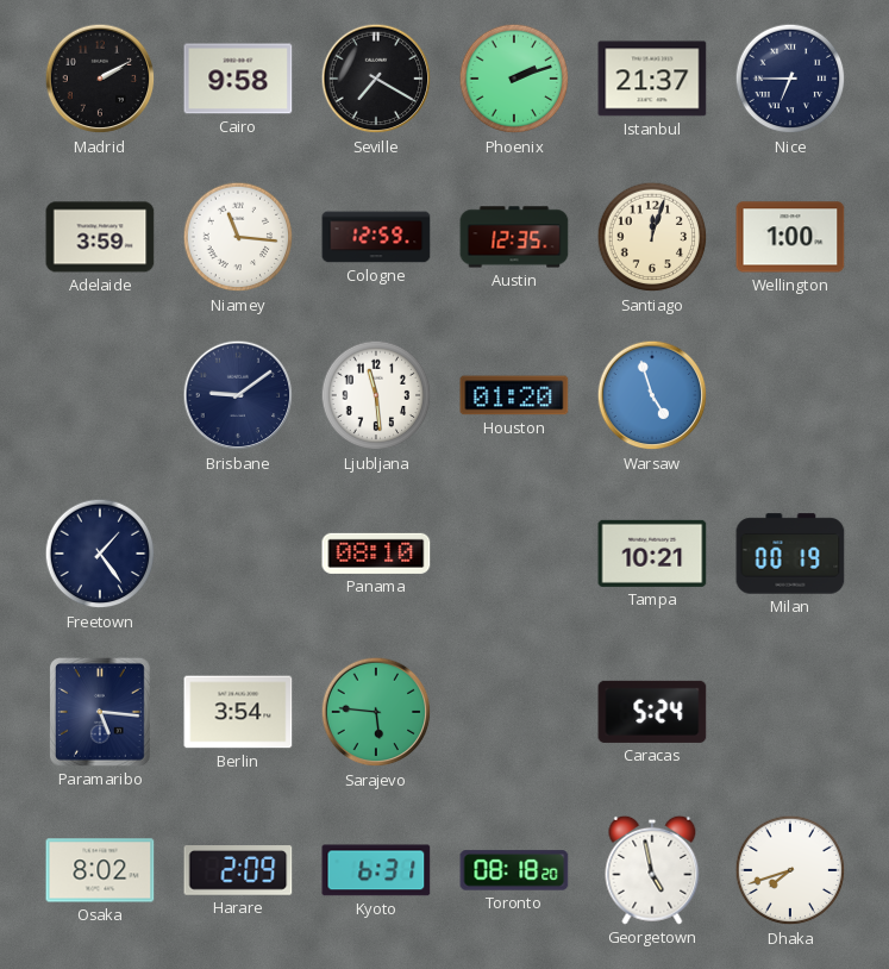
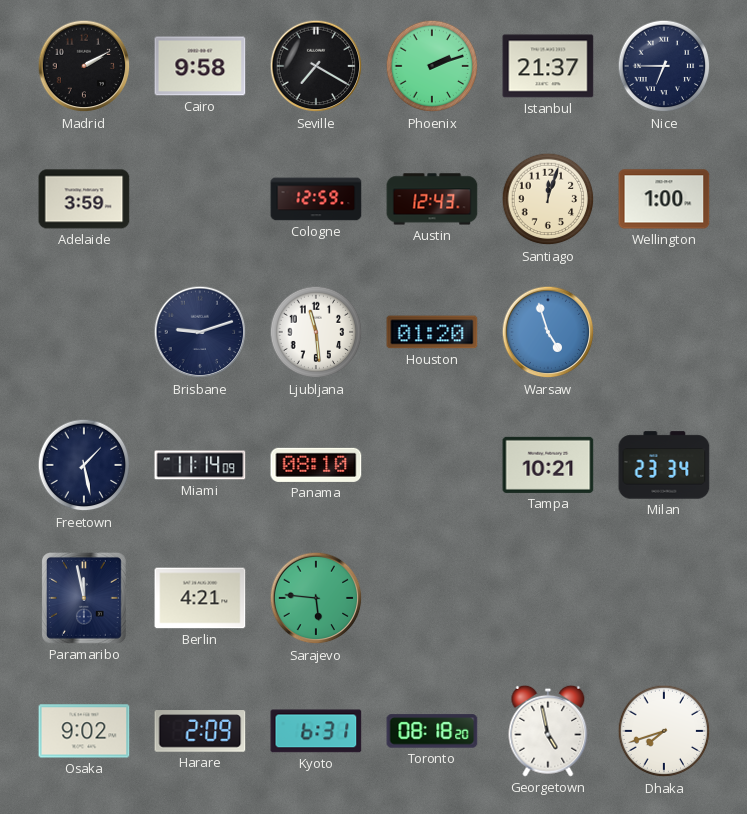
Niamey: 11:16 -> none (238, 237)
Austin: 12:35 -> 12:43 (432, 199)
Brisbane: 9:09 -> 9:12 (200, 332)
Freetown: 1:24 -> 1:28 (84, 465)
Miami: none -> 11:14 (200, 465)
Milan: 00:19 -> 23:34 (664, 465)
Paramaribo: 5:16 -> 11:58 (84, 598)
Berlin: 3:54 -> 4:21 (200, 598)
Caracas: 5:24 -> none (652, 712)
Osaka: 8:02 -> 9:02 (84, 731)
